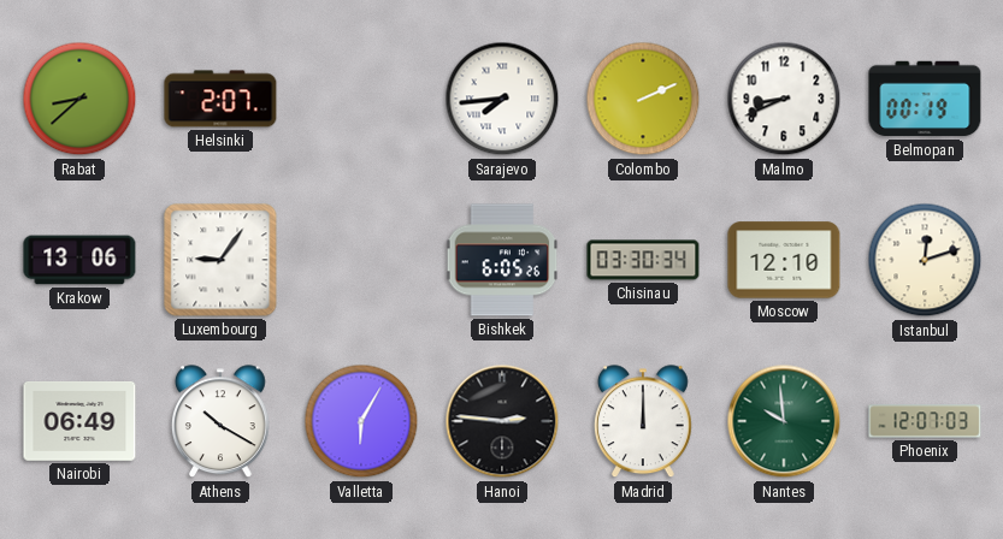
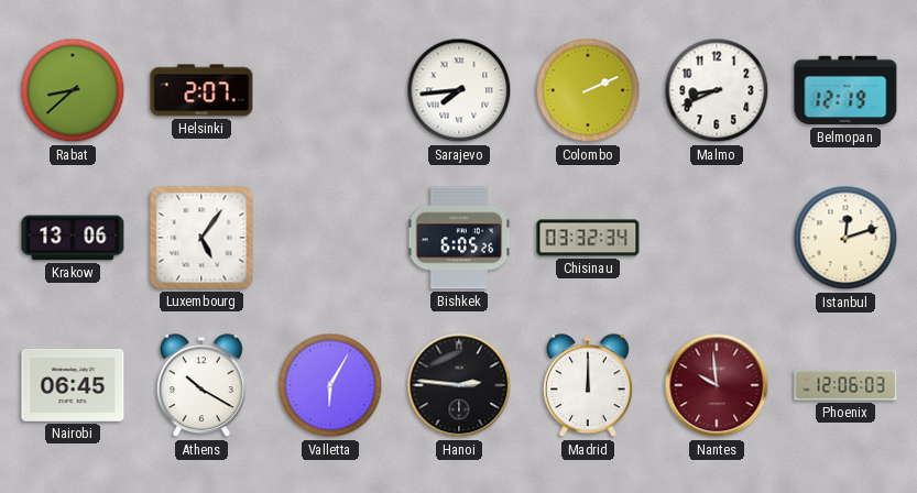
Belmopan: 00:19 -> 12:19 (845, 90)
Luxembourg: 9:06 -> 5:06 (201, 238)
Chisinau: 03:30 -> 03:32 (588, 238)
Moscow: 12:10 -> none (784, 260)
Nairobi: 06:49 -> 06:45 (73, 386)
Nantes dial: green -> burgundy (717, 385)
Phoenix: 12:07 -> 12:06 (845, 385)
